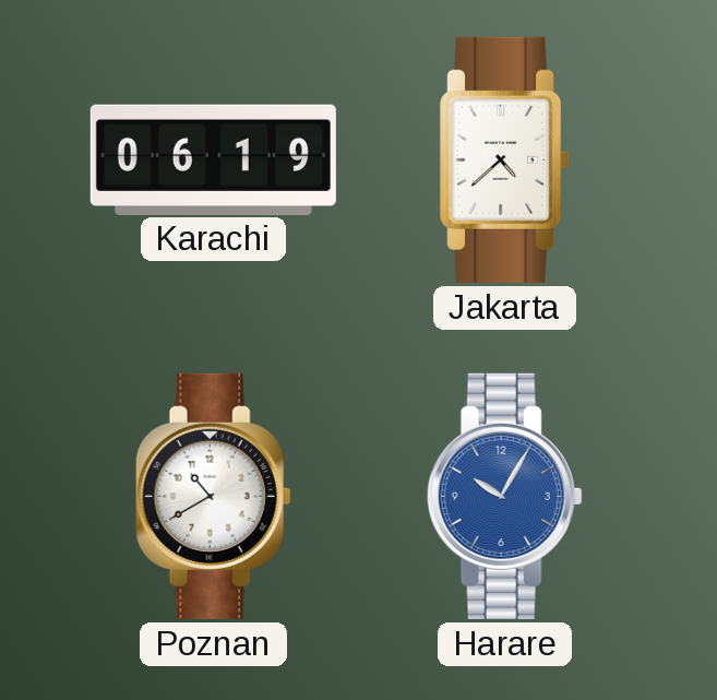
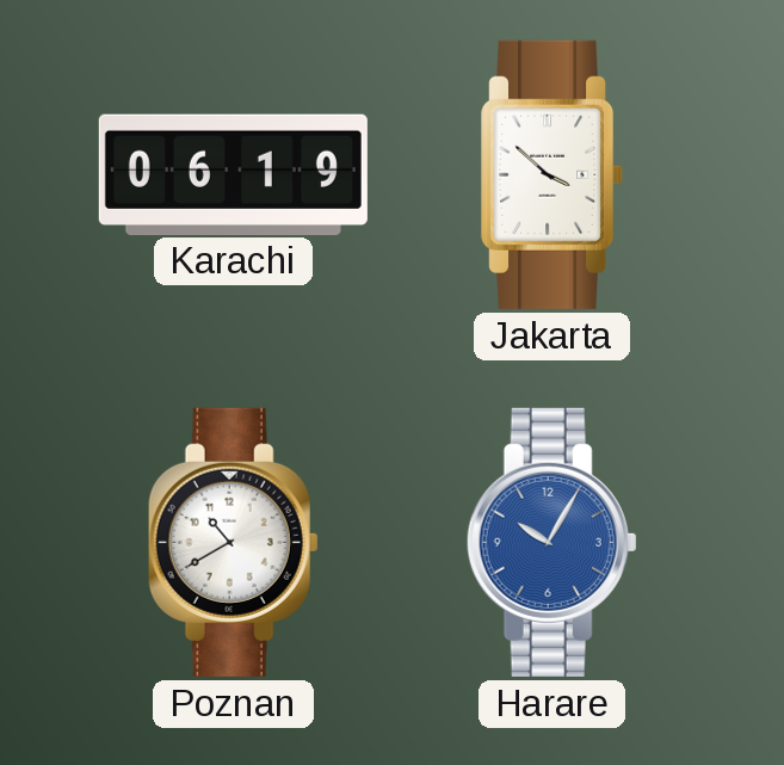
Jakarta: 4:38 -> 3:52 (552, 174)
